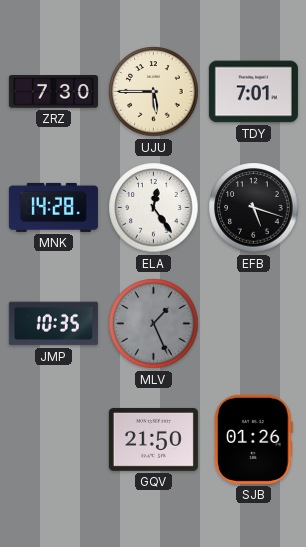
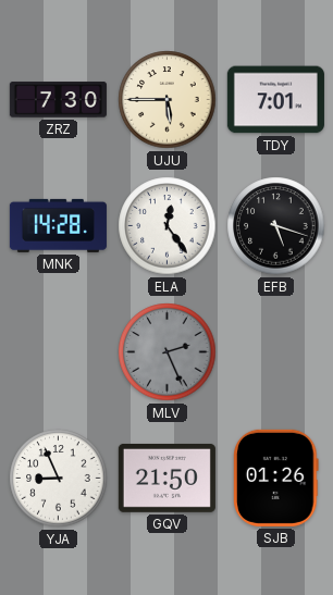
JMP: 10:35 -> none (53, 324)
MLV: 1:26 -> 2:26 (168, 352)
YJA: none -> 8:56 (59, 479)
